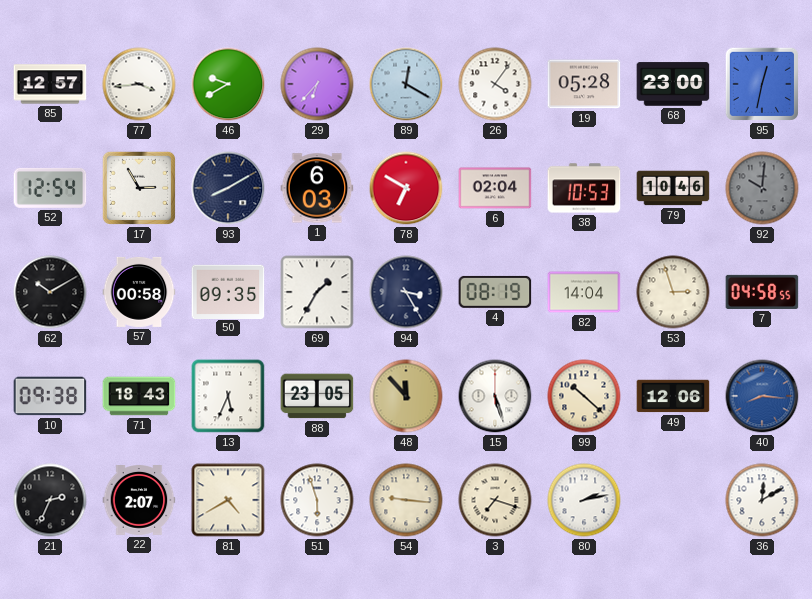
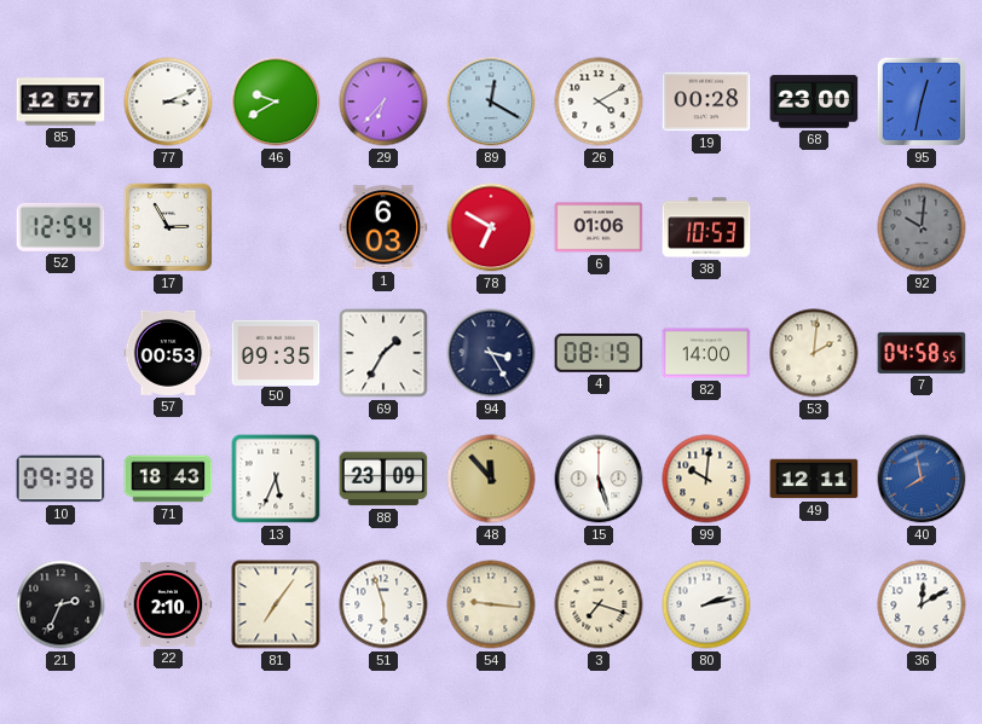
77: 3:44 -> 3:11 (168, 102)
26: 4:06 -> 4:10 (599, 102)
19: 05:28 -> 00:28 (706, 102)
93: 8:10 -> none (228, 188)
6: 02:04 -> 01:06 (599, 227)
79: 10:46 -> none (673, 188)
62: 10:10 -> none (50, 292)
57: 00:58 -> 00:53 (168, 353)
82: 14:04 -> 14:00 (706, 353)
53: 2:57 -> 2:01 (814, 353)
88: 23:05 -> 23:09 (383, 479)
99: 10:22 -> 10:01 (706, 479)
49: 12:06 -> 12:11 (814, 479)
40: 8:16 -> 7:58 (922, 479)
22: 2:07 -> 2:10 (168, 606)
81: 4:40 -> 7:06 (276, 604)
